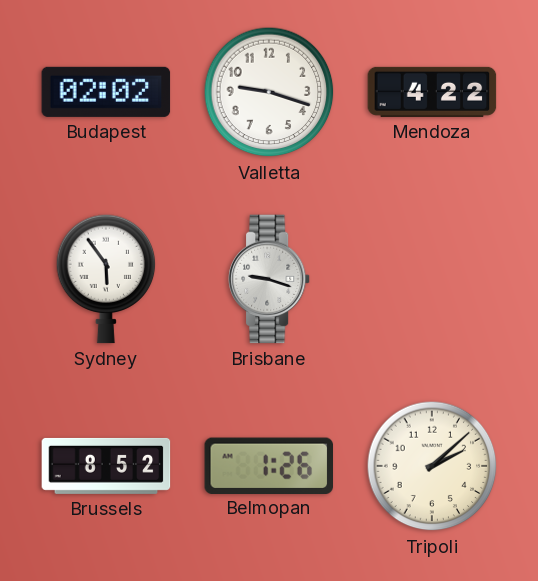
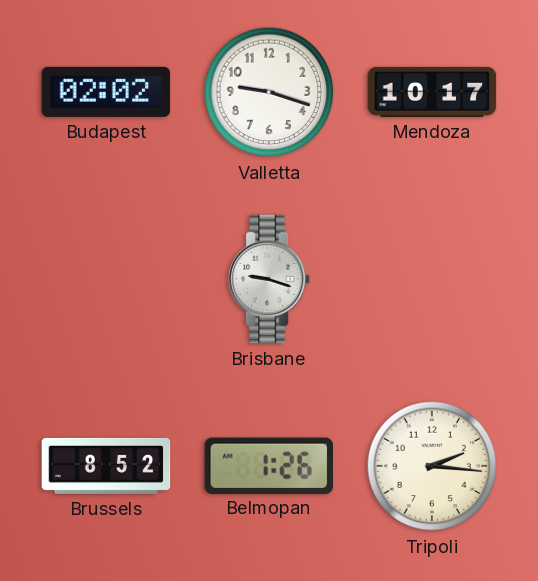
Mendoza: 4:22 -> 10:17 (432, 92)
Sydney: 5:54 -> none (106, 279)
Tripoli: 2:08 -> 2:16 (432, 466)
